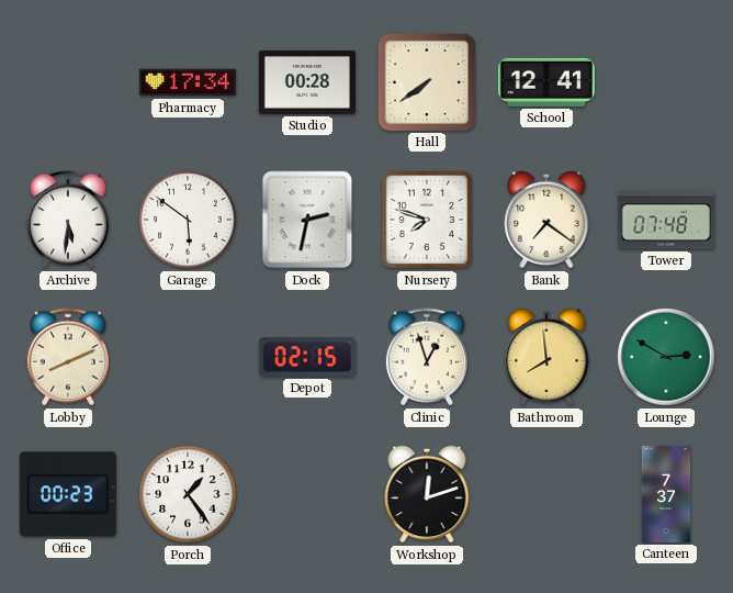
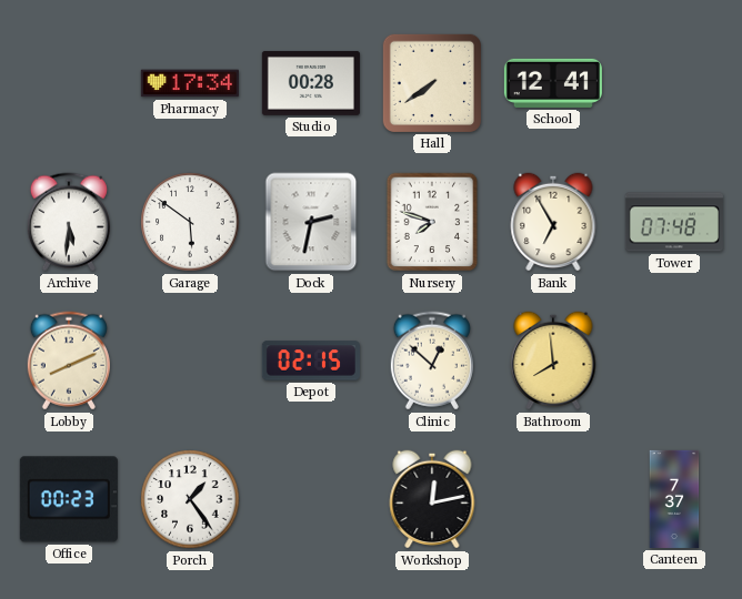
Bank: 7:21 -> 6:55 (553, 222)
Clinic: 12:57 -> 12:52 (432, 361)
Lounge: 2:50 -> none (666, 357)
Workshop: 12:12 -> 12:13 (432, 499)
